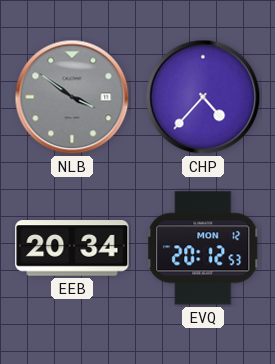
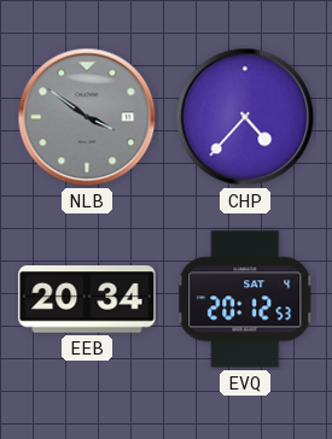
EVQ date: MON 12 -> SAT 4 (245, 299)
